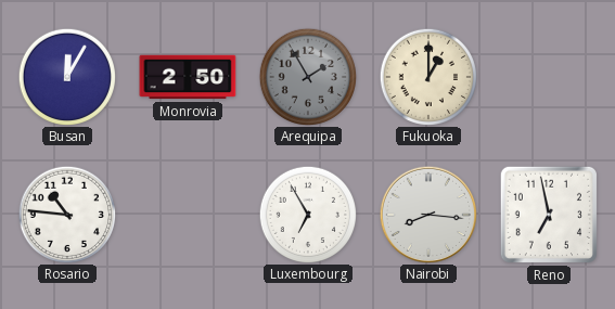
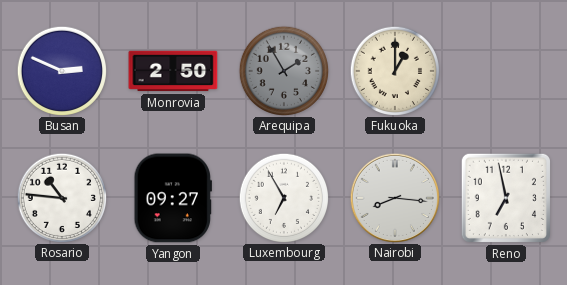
Busan: 12:05 -> 2:49 (61, 70)
Yangon: none -> 09:27 (173, 198)
